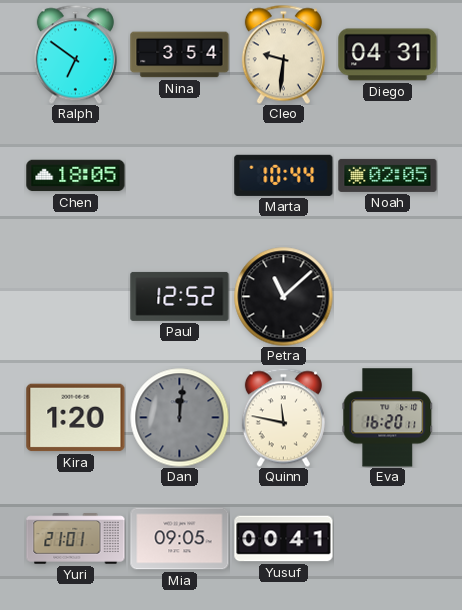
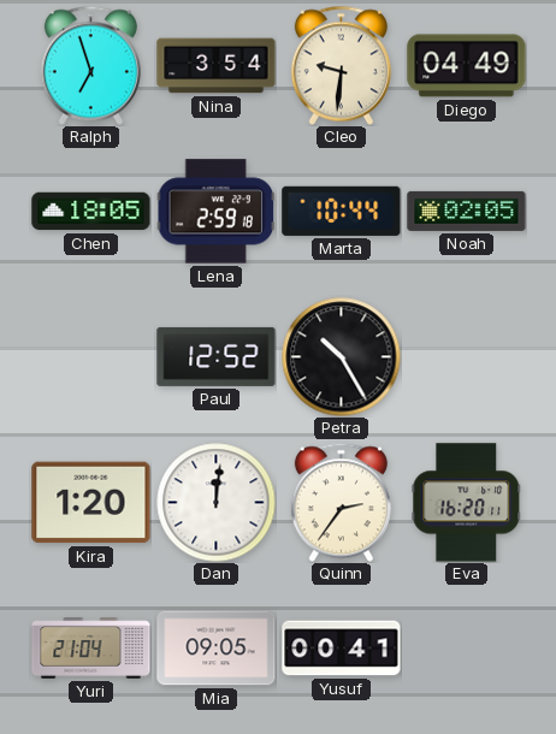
Ralph: 6:51 -> 6:57 (90, 65)
Diego: 04:31 -> 04:49 (467, 66)
Lena: none -> 2:59 (215, 212)
Petra: 11:08 -> 10:25 (342, 357)
Dan dial: grey -> white (217, 503)
Quinn: 11:47 -> 2:36 (341, 502)
Yuri: 21:01 -> 21:04 (91, 649)
